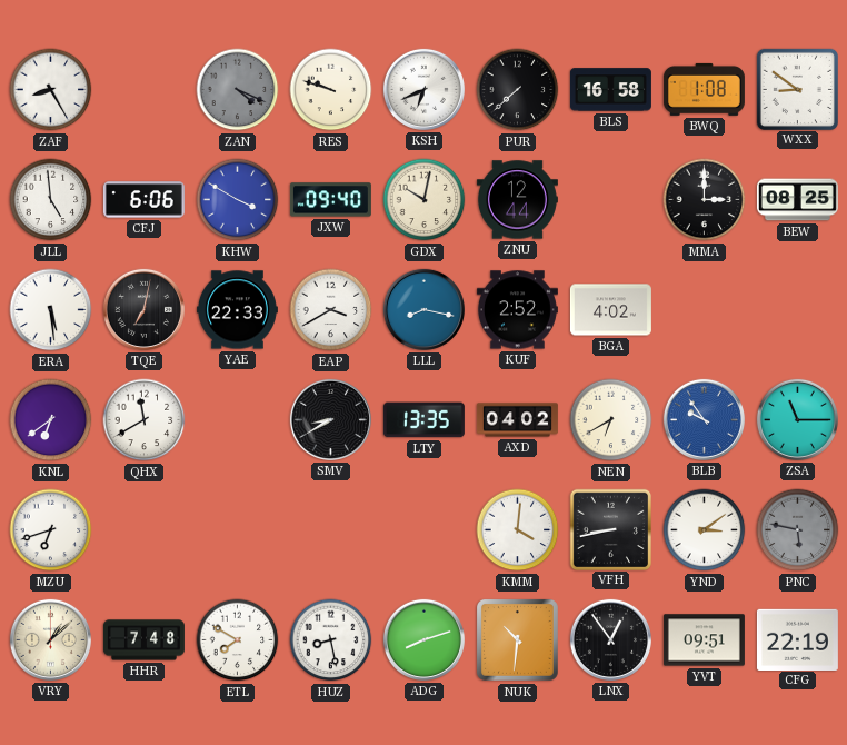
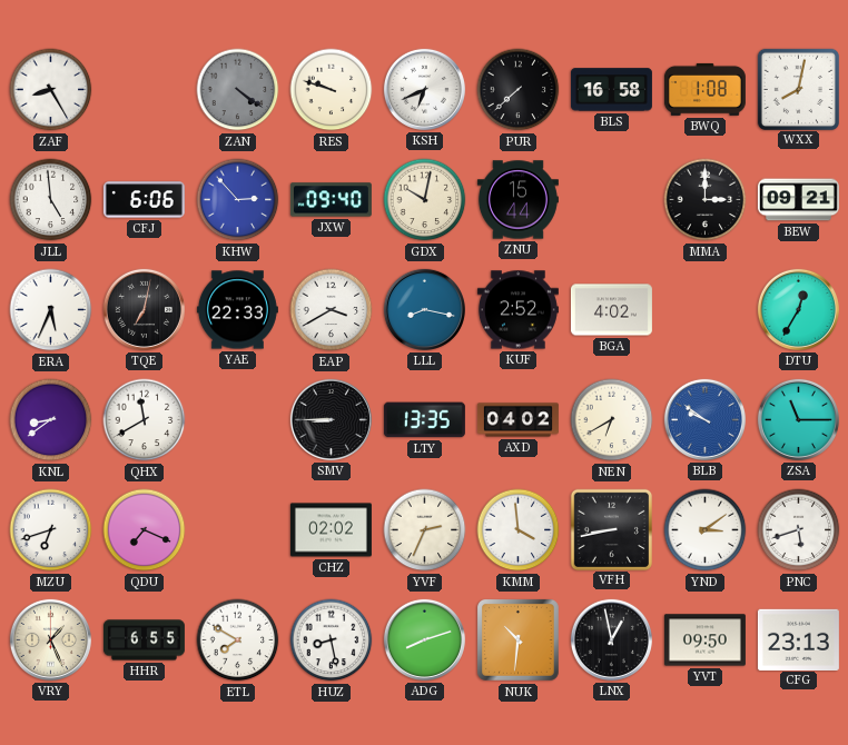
ZAN: 4:19 -> 4:21 (238, 90)
WXX: 8:51 -> 8:02 (798, 89)
KHW: 3:50 -> 2:53 (238, 200)
ZNU: 12:44 -> 15:44 (517, 200)
BEW: 08:25 -> 09:21 (798, 200)
ERA: 5:29 -> 5:34 (51, 310)
DTU: none -> 12:35 (798, 309)
KNL: 6:39 -> 8:39 (51, 420)
SMV: 8:40 -> 8:45 (331, 419)
BLB: 9:54 -> 9:51 (704, 419)
QDU: none -> 7:19 (145, 530)
CHZ: none -> 02:02 (331, 530)
YVF: none -> 2:34 (425, 530)
KMM: 4:01 -> 3:59 (519, 530)
PNC: 5:47 -> 5:42 (799, 530)
PNC dial: grey -> white (799, 530)
VRY: 1:08 -> 1:26 (50, 639)
HHR: 7:48 -> 6:55 (144, 640)
LNX: 12:54 -> 12:58 (611, 639)
YVT: 09:51 -> 09:50 (704, 640)
CFG: 22:19 -> 23:13 (798, 639)
